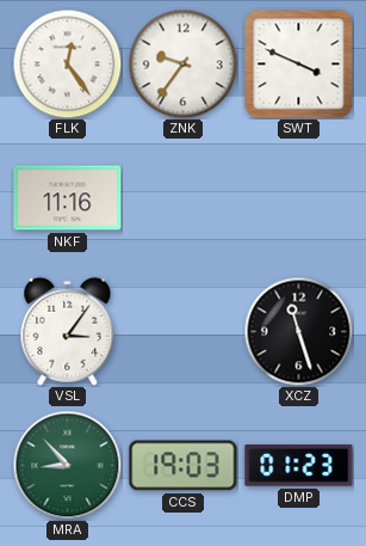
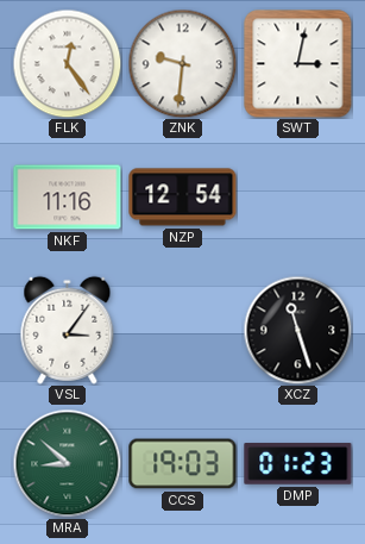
ZNK: 9:36 -> 9:31 (182, 63)
SWT: 3:49 -> 3:02 (298, 64)
NZP: none -> 12:54 (183, 198)
MRA: 8:53 -> 8:52 (67, 463)
